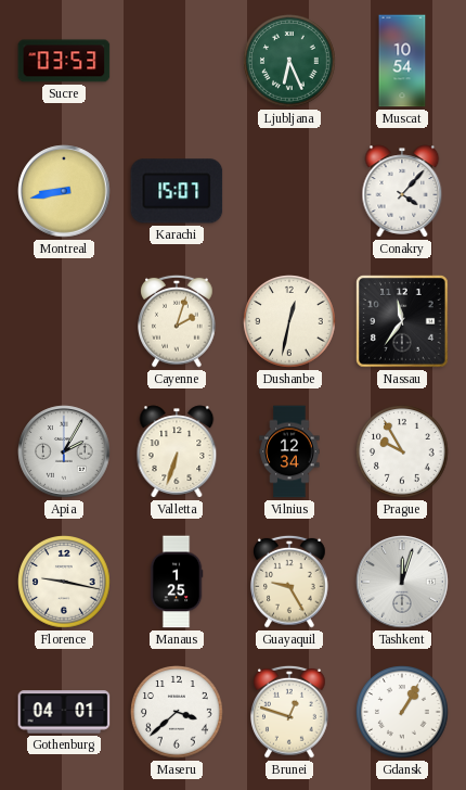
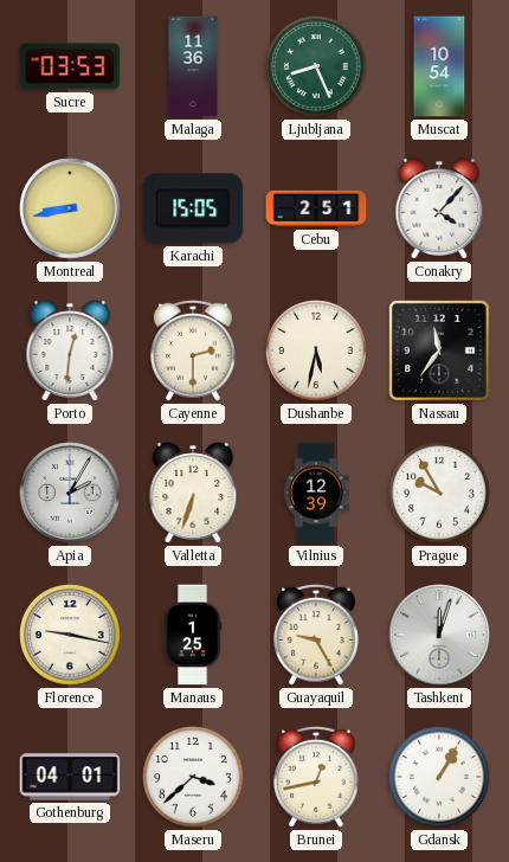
Malaga: none -> 11:36 (193, 66)
Ljubljana: 6:26 -> 8:26 (316, 66)
Karachi: 15:07 -> 15:05 (193, 208)
Cebu: none -> 2:51 (316, 208)
Porto: none -> 12:31 (70, 350)
Cayenne: 2:03 -> 2:30 (194, 350)
Dushanbe: 12:32 -> 5:32 (316, 350)
Vilnius: 12:34 -> 12:39 (316, 493)
Brunei: 12:48 -> 12:43 (317, 777)
